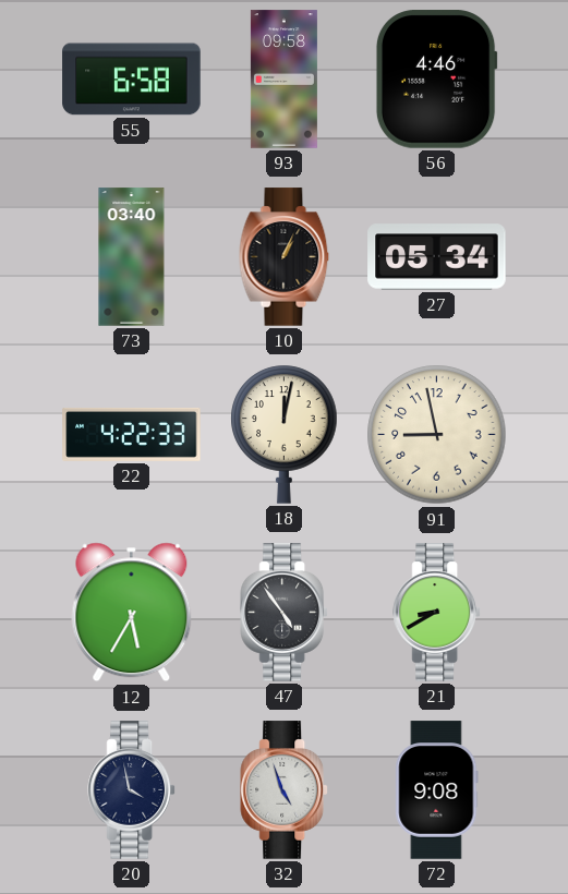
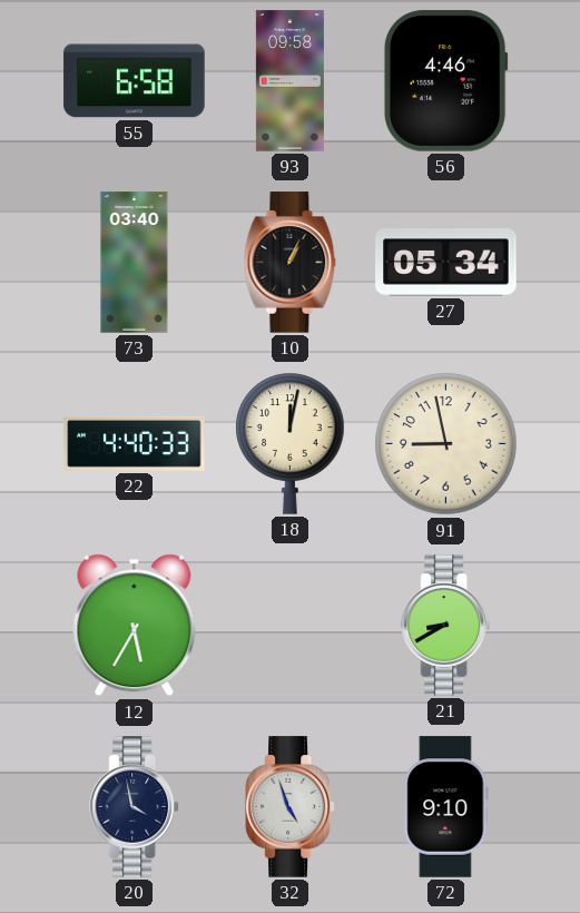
22: 4:22 -> 4:40 (135, 443)
47: 4:54 -> none (285, 613)
72: 9:08 -> 9:10 (446, 807)
